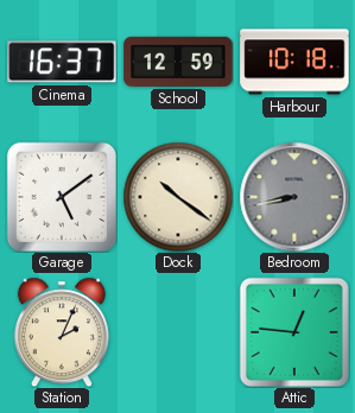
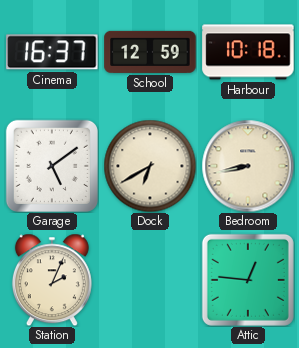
Dock: 10:21 -> 6:40 (150, 166)
Bedroom dial: grey -> cream (248, 166)
